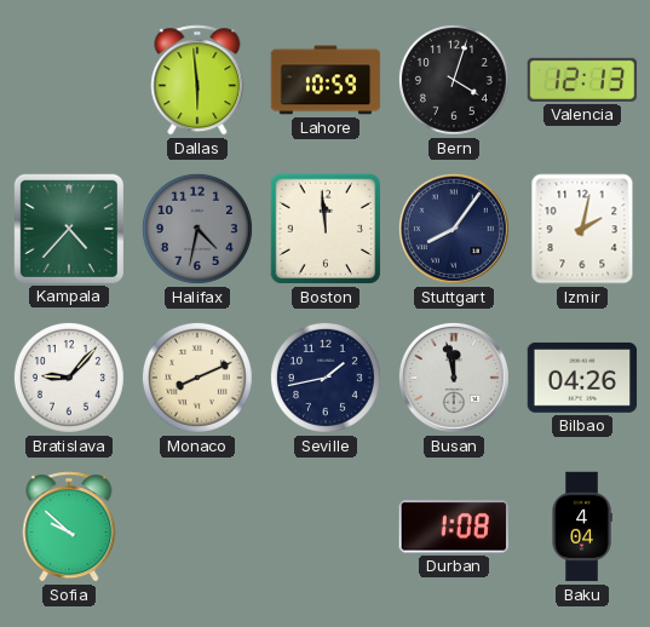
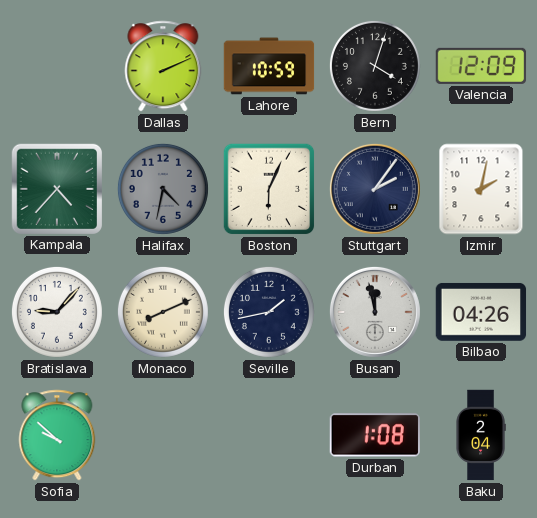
Dallas: 5:59 -> 2:11 (163, 66)
Valencia: 12:13 -> 12:09 (481, 66)
Boston: 11:59 -> 6:04 (269, 189)
Stuttgart: 8:06 -> 2:06 (375, 189)
Baku: 4:04 -> 2:04 (481, 435)
